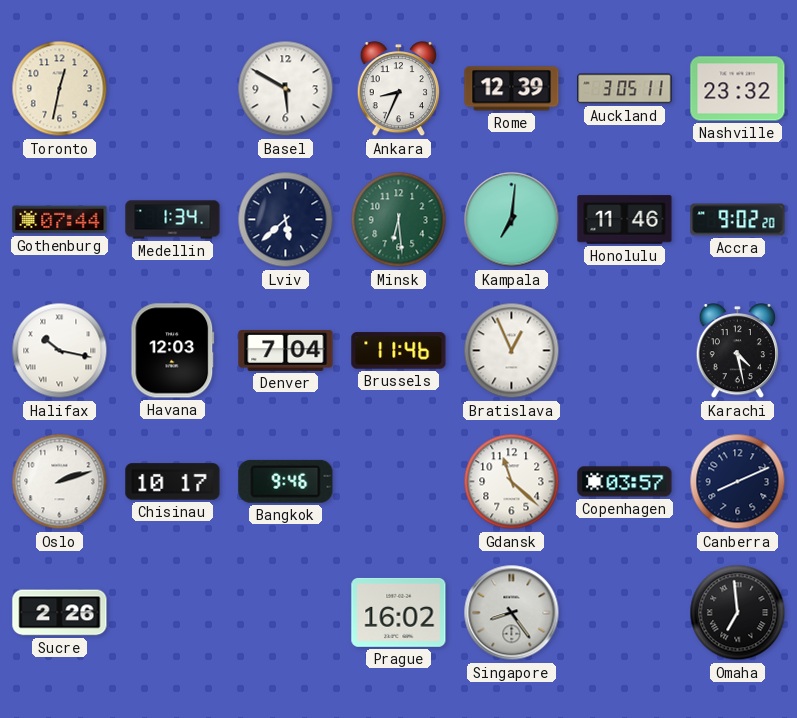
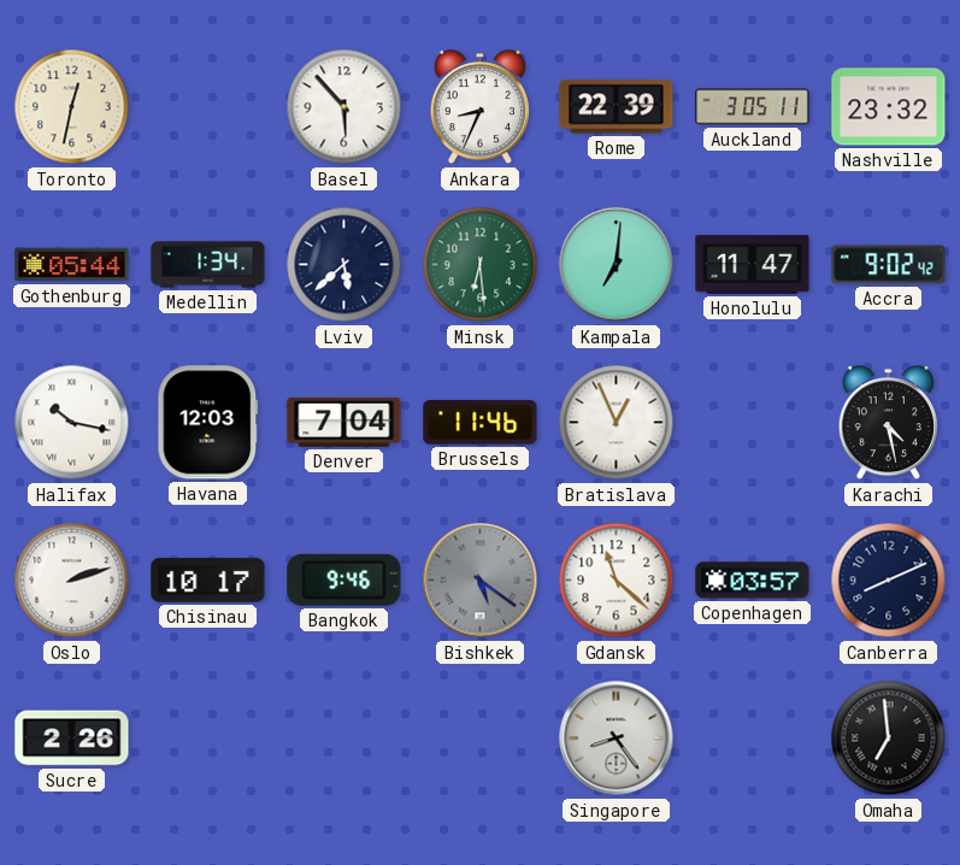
Basel: 5:50 -> 5:53 (344, 107)
Rome: 12:39 -> 22:39 (617, 107)
Gothenburg: 07:44 -> 05:44 (72, 265)
Honolulu: 11:46 -> 11:47 (753, 265)
Accra: 9:02:20 -> 9:02:42 (889, 265)
Bishkek: none -> 5:21 (481, 581)
Prague: 16:02 -> none (399, 612)
